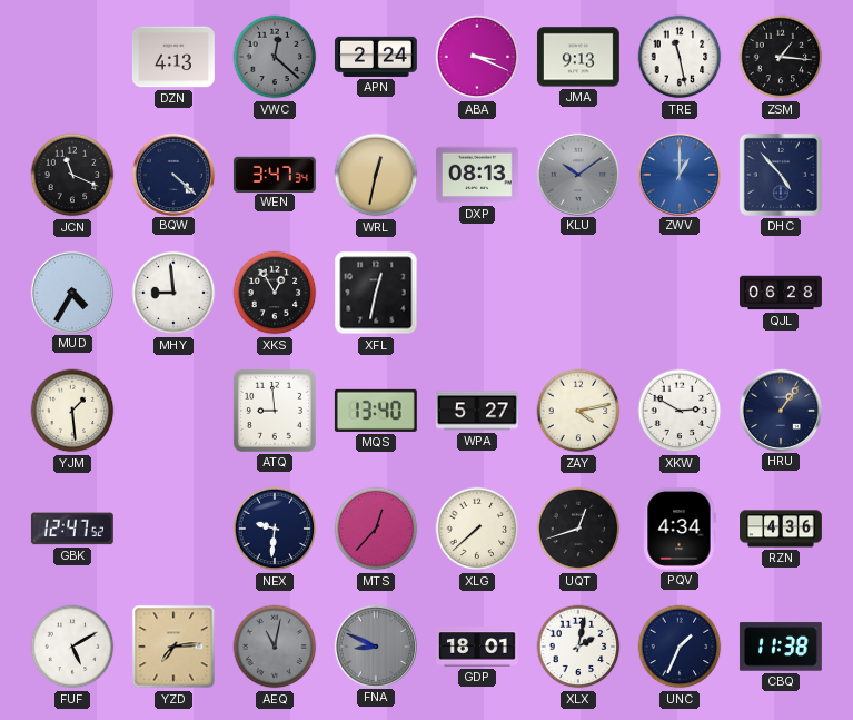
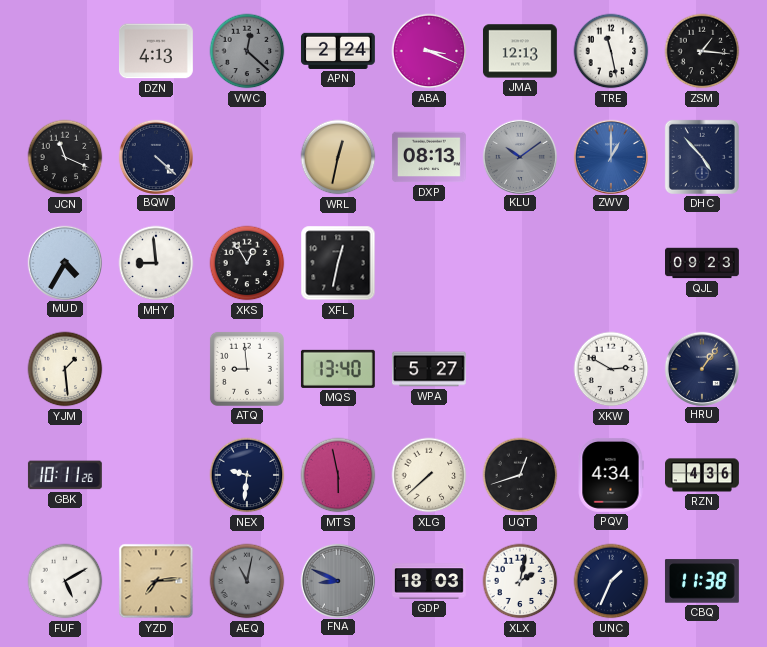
JMA: 9:13 -> 12:13 (520, 51)
WEN: 3:47 -> none (275, 174)
QJL: 06:28 -> 09:23 (703, 263)
ZAY: 4:13 -> none (578, 411)
GBK: 12:47 -> 10:11 (65, 475)
MTS: 12:37 -> 5:58 (338, 475)
GDP: 18:01 -> 18:03 (430, 581)
